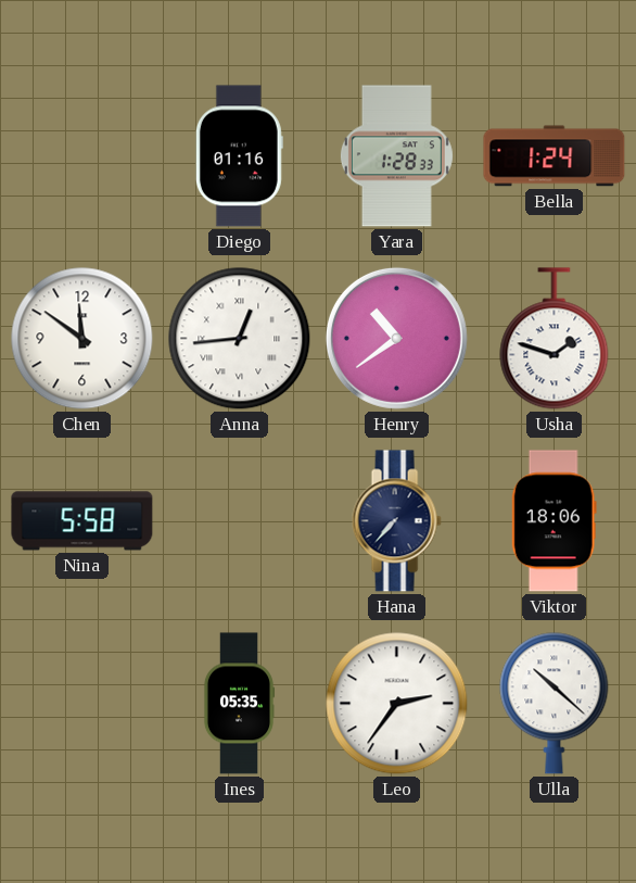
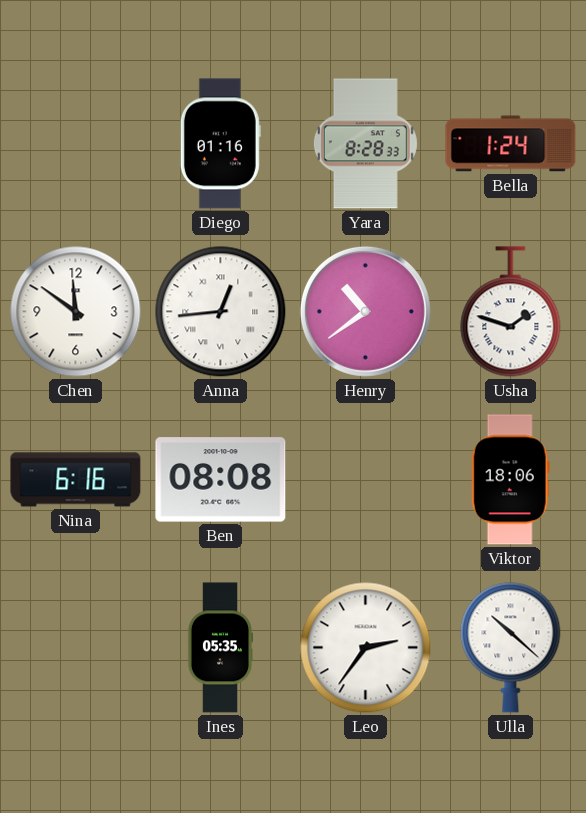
Yara: 1:28 -> 8:28 (365, 144)
Nina: 5:58 -> 6:16 (76, 480)
Ben: none -> 08:08 (221, 480)
Hana: 7:37 -> none (396, 521)
